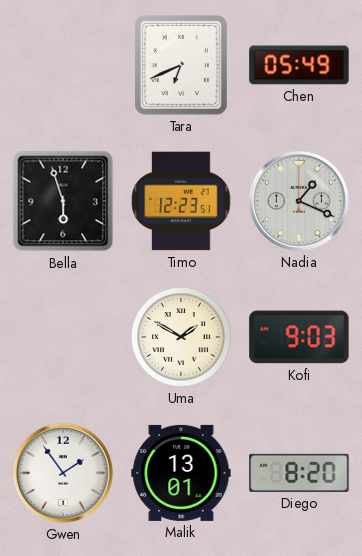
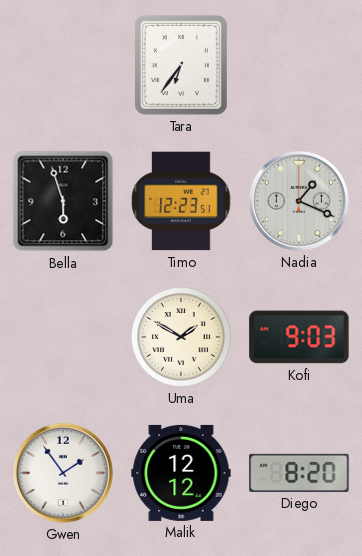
Tara: 6:41 -> 6:36 (181, 65)
Chen: 05:49 -> none (299, 65)
Malik: 13:01 -> 12:12 (181, 473)
